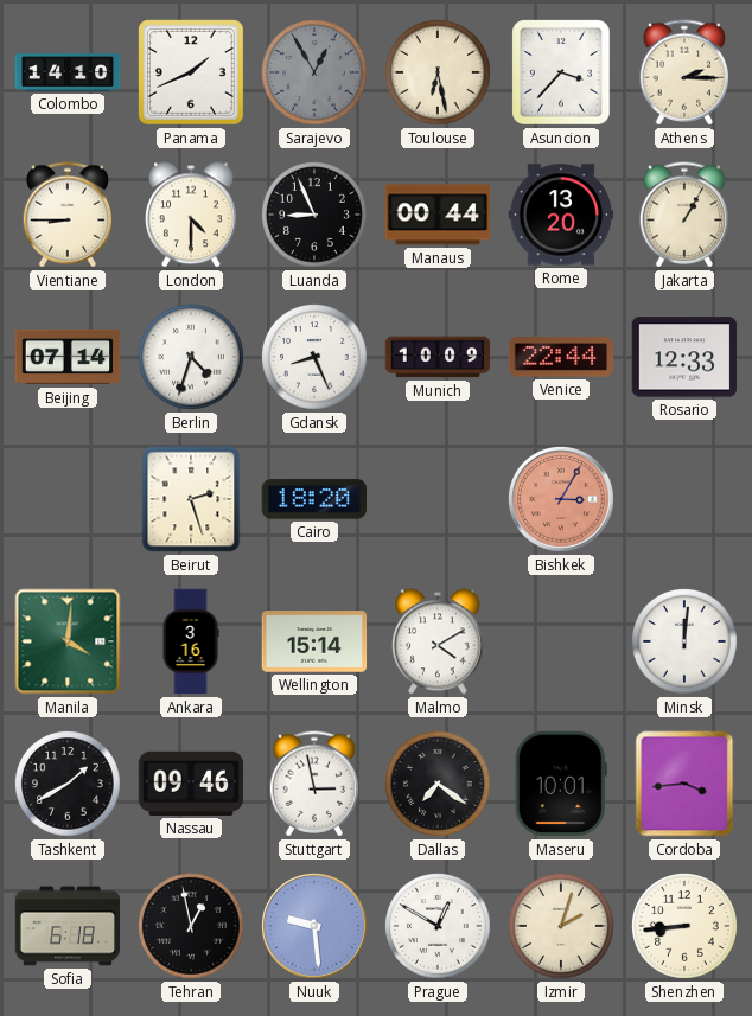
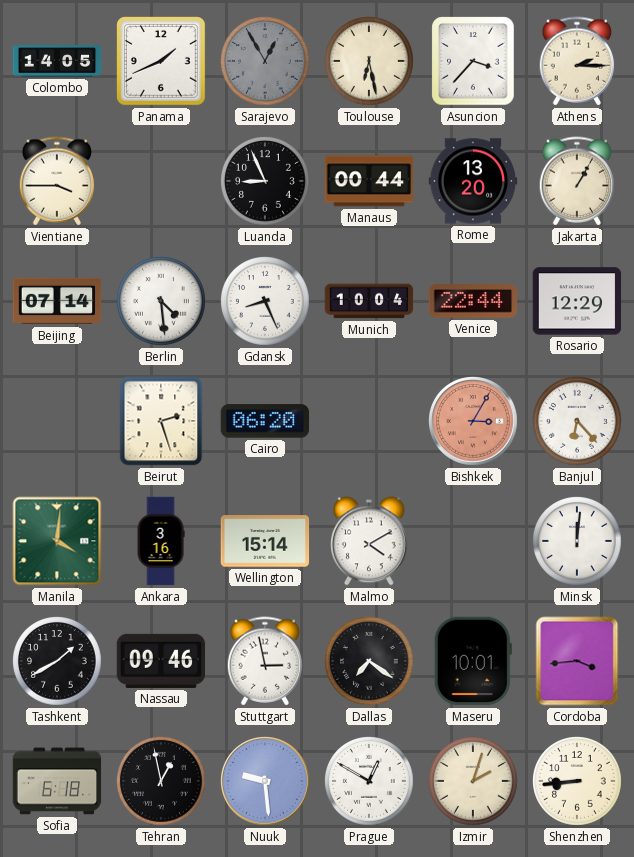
Colombo: 14:10 -> 14:05 (57, 61)
Vientiane: 8:45 -> 3:45 (57, 181)
London: 4:30 -> none (191, 215)
Berlin: 4:33 -> 4:29 (162, 302)
Munich: 10:09 -> 10:04 (369, 301)
Rosario: 12:33 -> 12:29 (577, 301)
Cairo: 18:20 -> 06:20 (265, 421)
Banjul: none -> 6:23 (578, 422)
